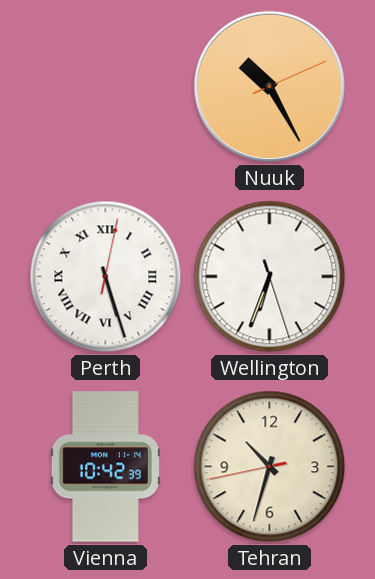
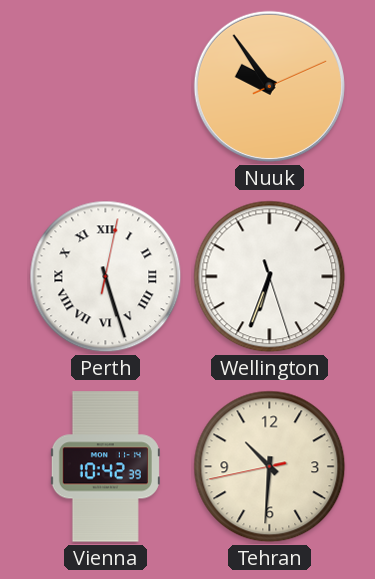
Nuuk: 10:25 -> 9:54 (269, 86)
Tehran: 10:32 -> 10:30 (270, 467)
